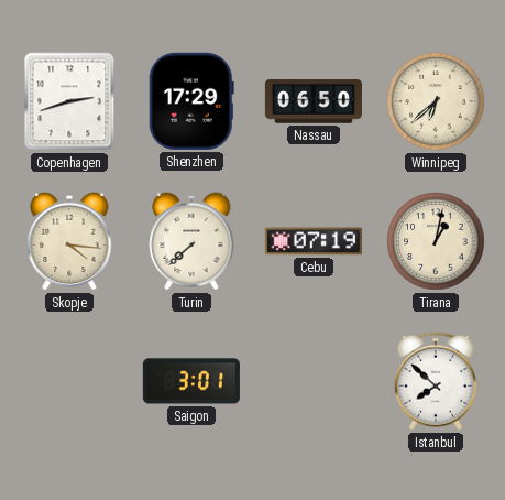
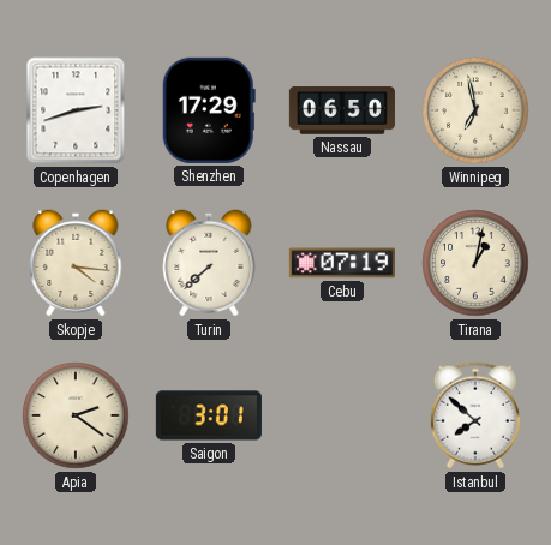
Winnipeg: 6:38 -> 6:58 (475, 110)
Apia: none -> 2:21 (76, 415)
